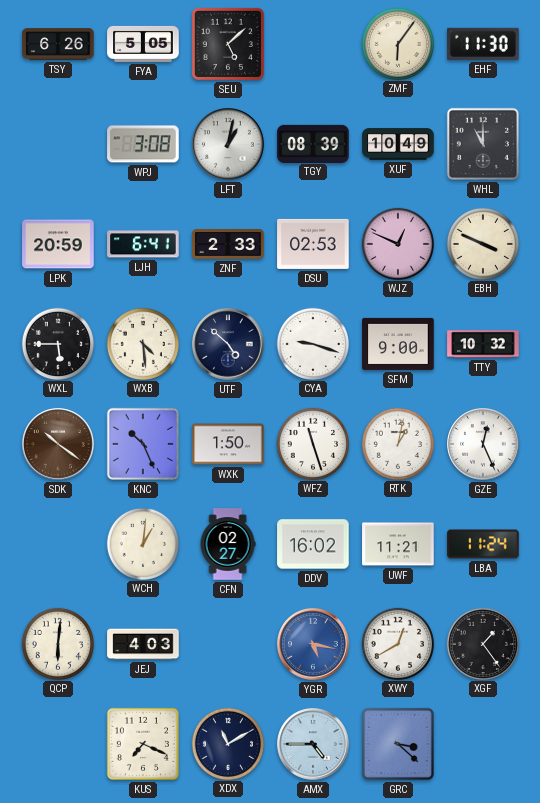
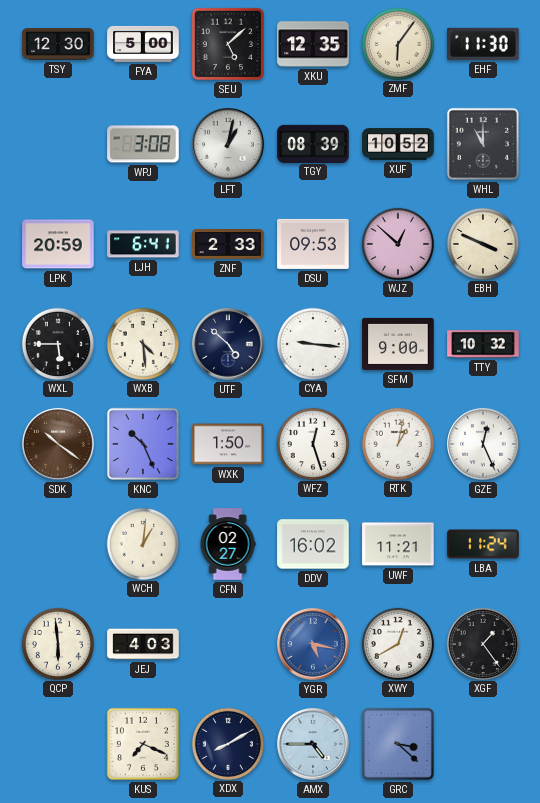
TSY: 6:26 -> 12:30 (58, 44)
FYA: 5:05 -> 5:00 (143, 44)
XKU: none -> 12:35 (313, 44)
XUF: 10:49 -> 10:52 (398, 144)
DSU: 02:53 -> 09:53 (313, 244)
WJZ: 12:49 -> 12:52 (397, 243)
CYA: 9:18 -> 9:16 (312, 343)
WFZ: 11:27 -> 12:27 (312, 443)
QCP: 6:01 -> 5:59 (57, 643)
XDX: 11:10 -> 8:10 (227, 743)
